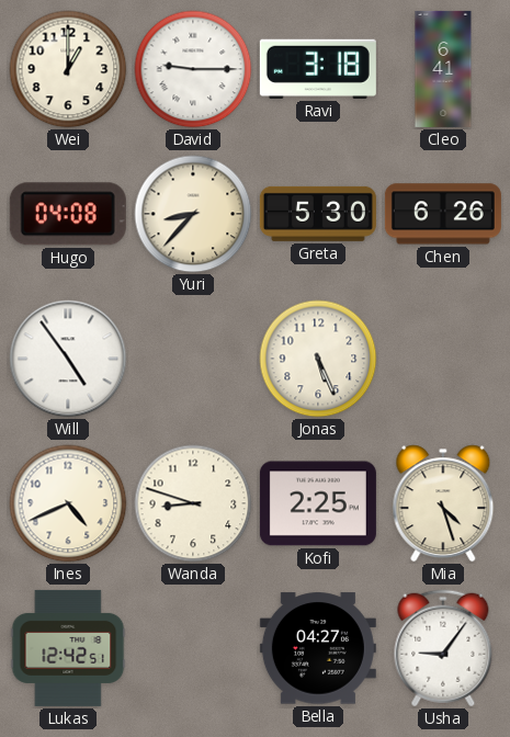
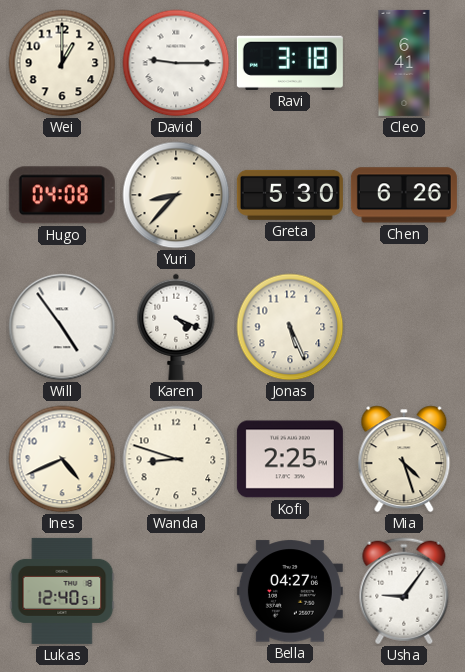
Karen: none -> 4:19 (176, 327)
Lukas: 12:42 -> 12:40 (62, 591)
